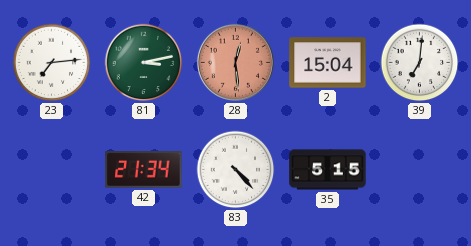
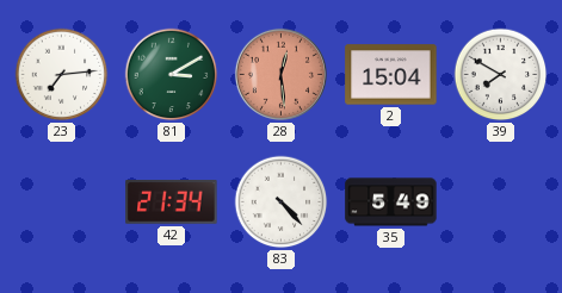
81: 3:13 -> 3:10 (172, 75)
39: 7:01 -> 7:50 (501, 75)
35: 5:15 -> 5:49 (391, 202)
